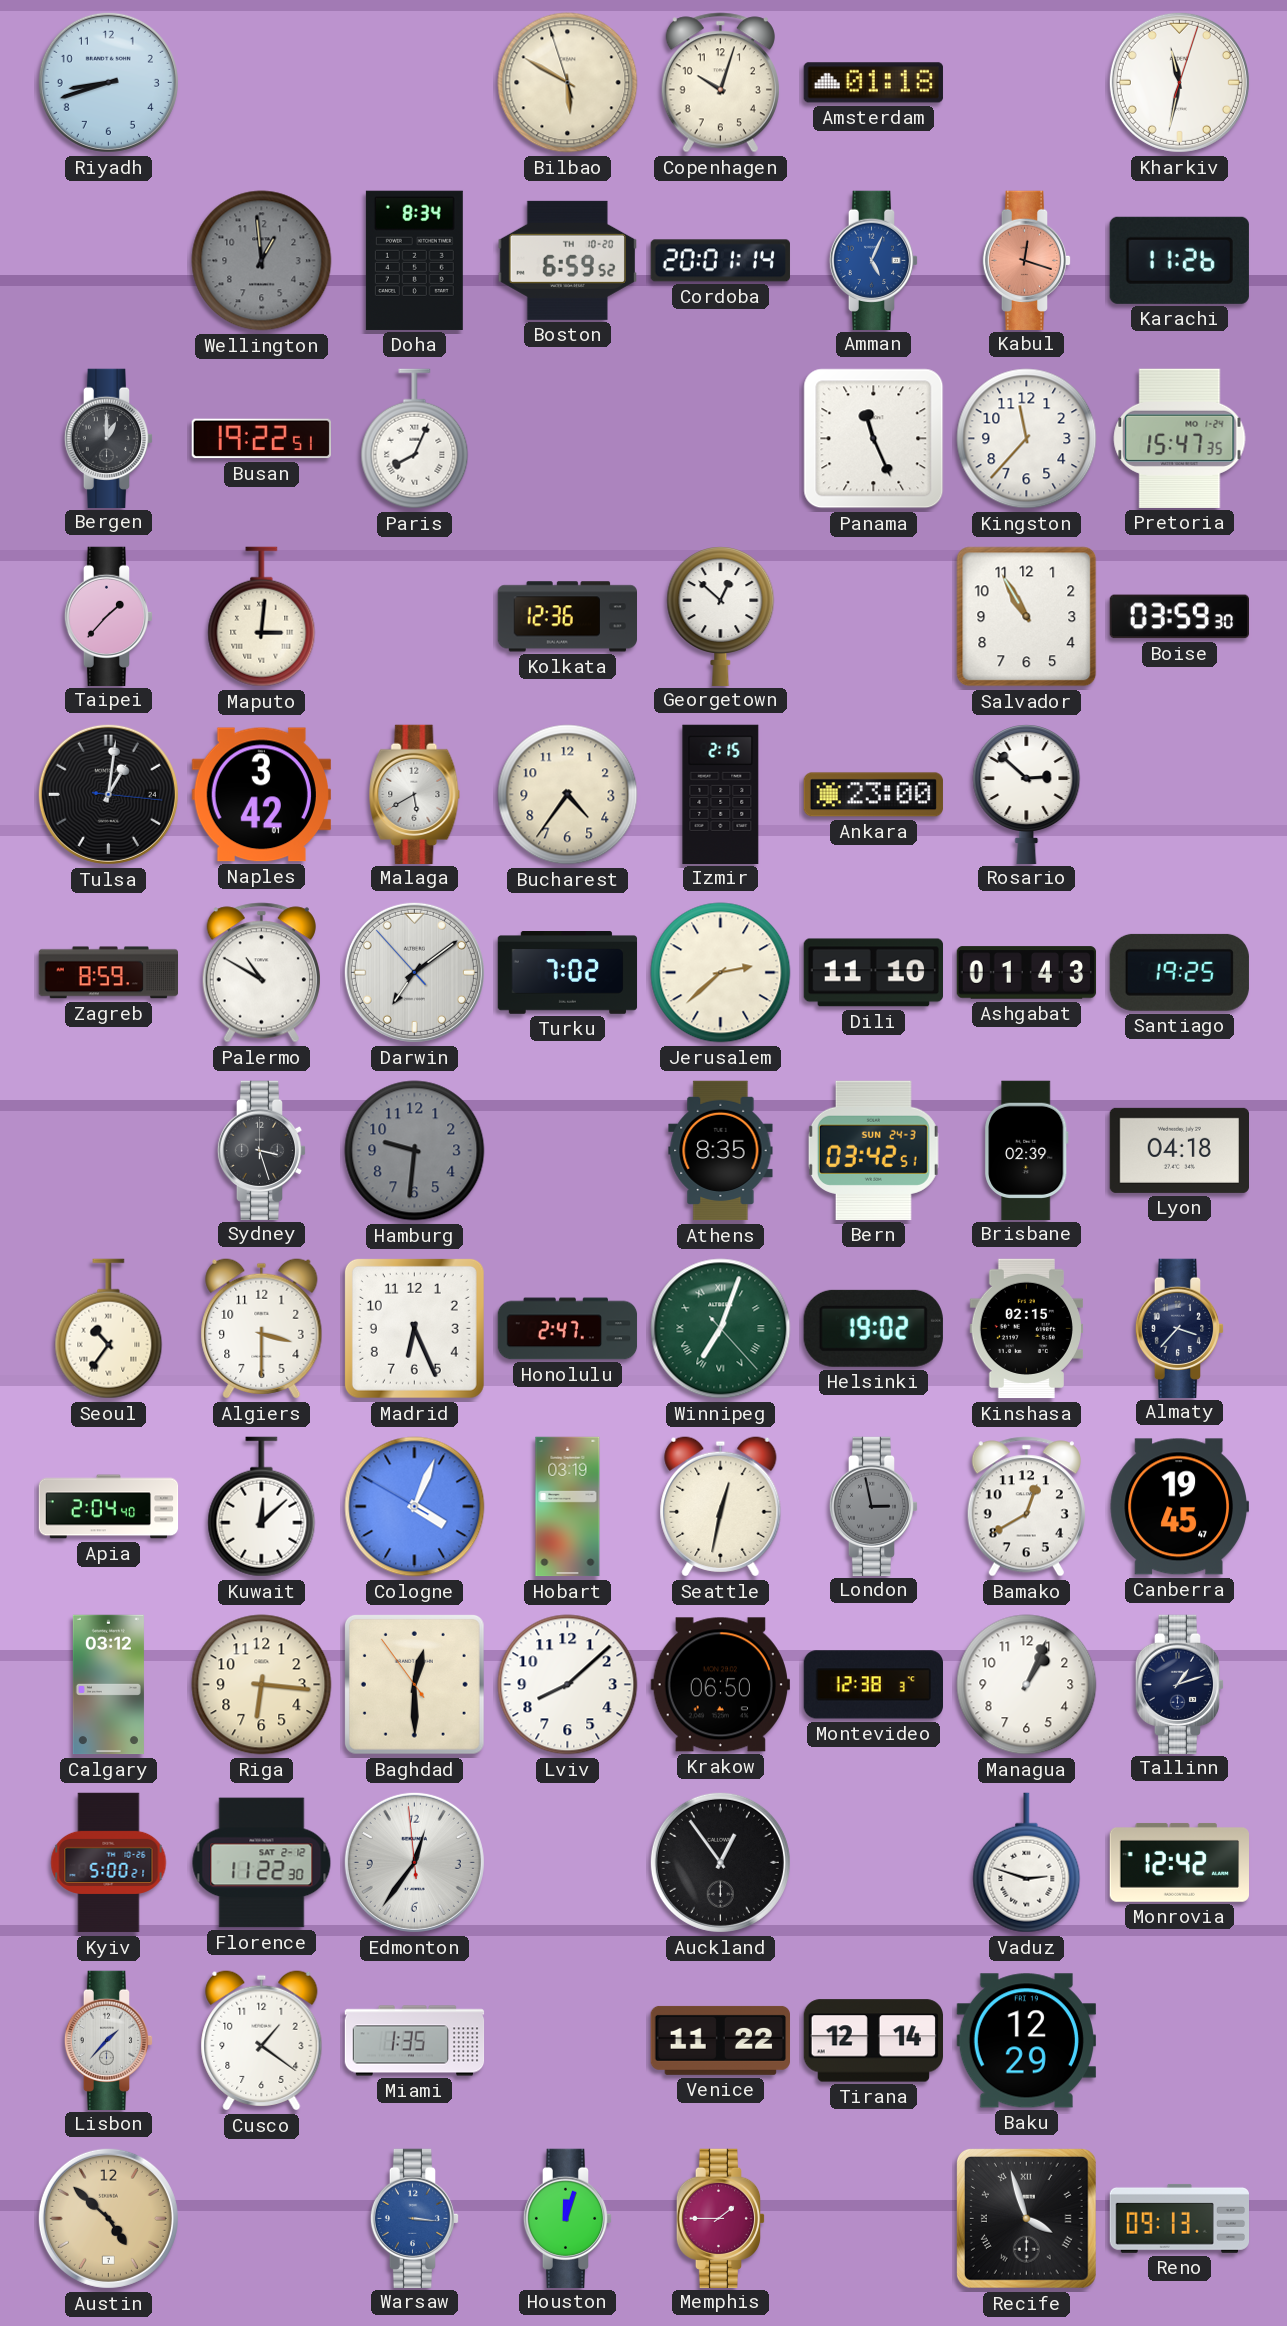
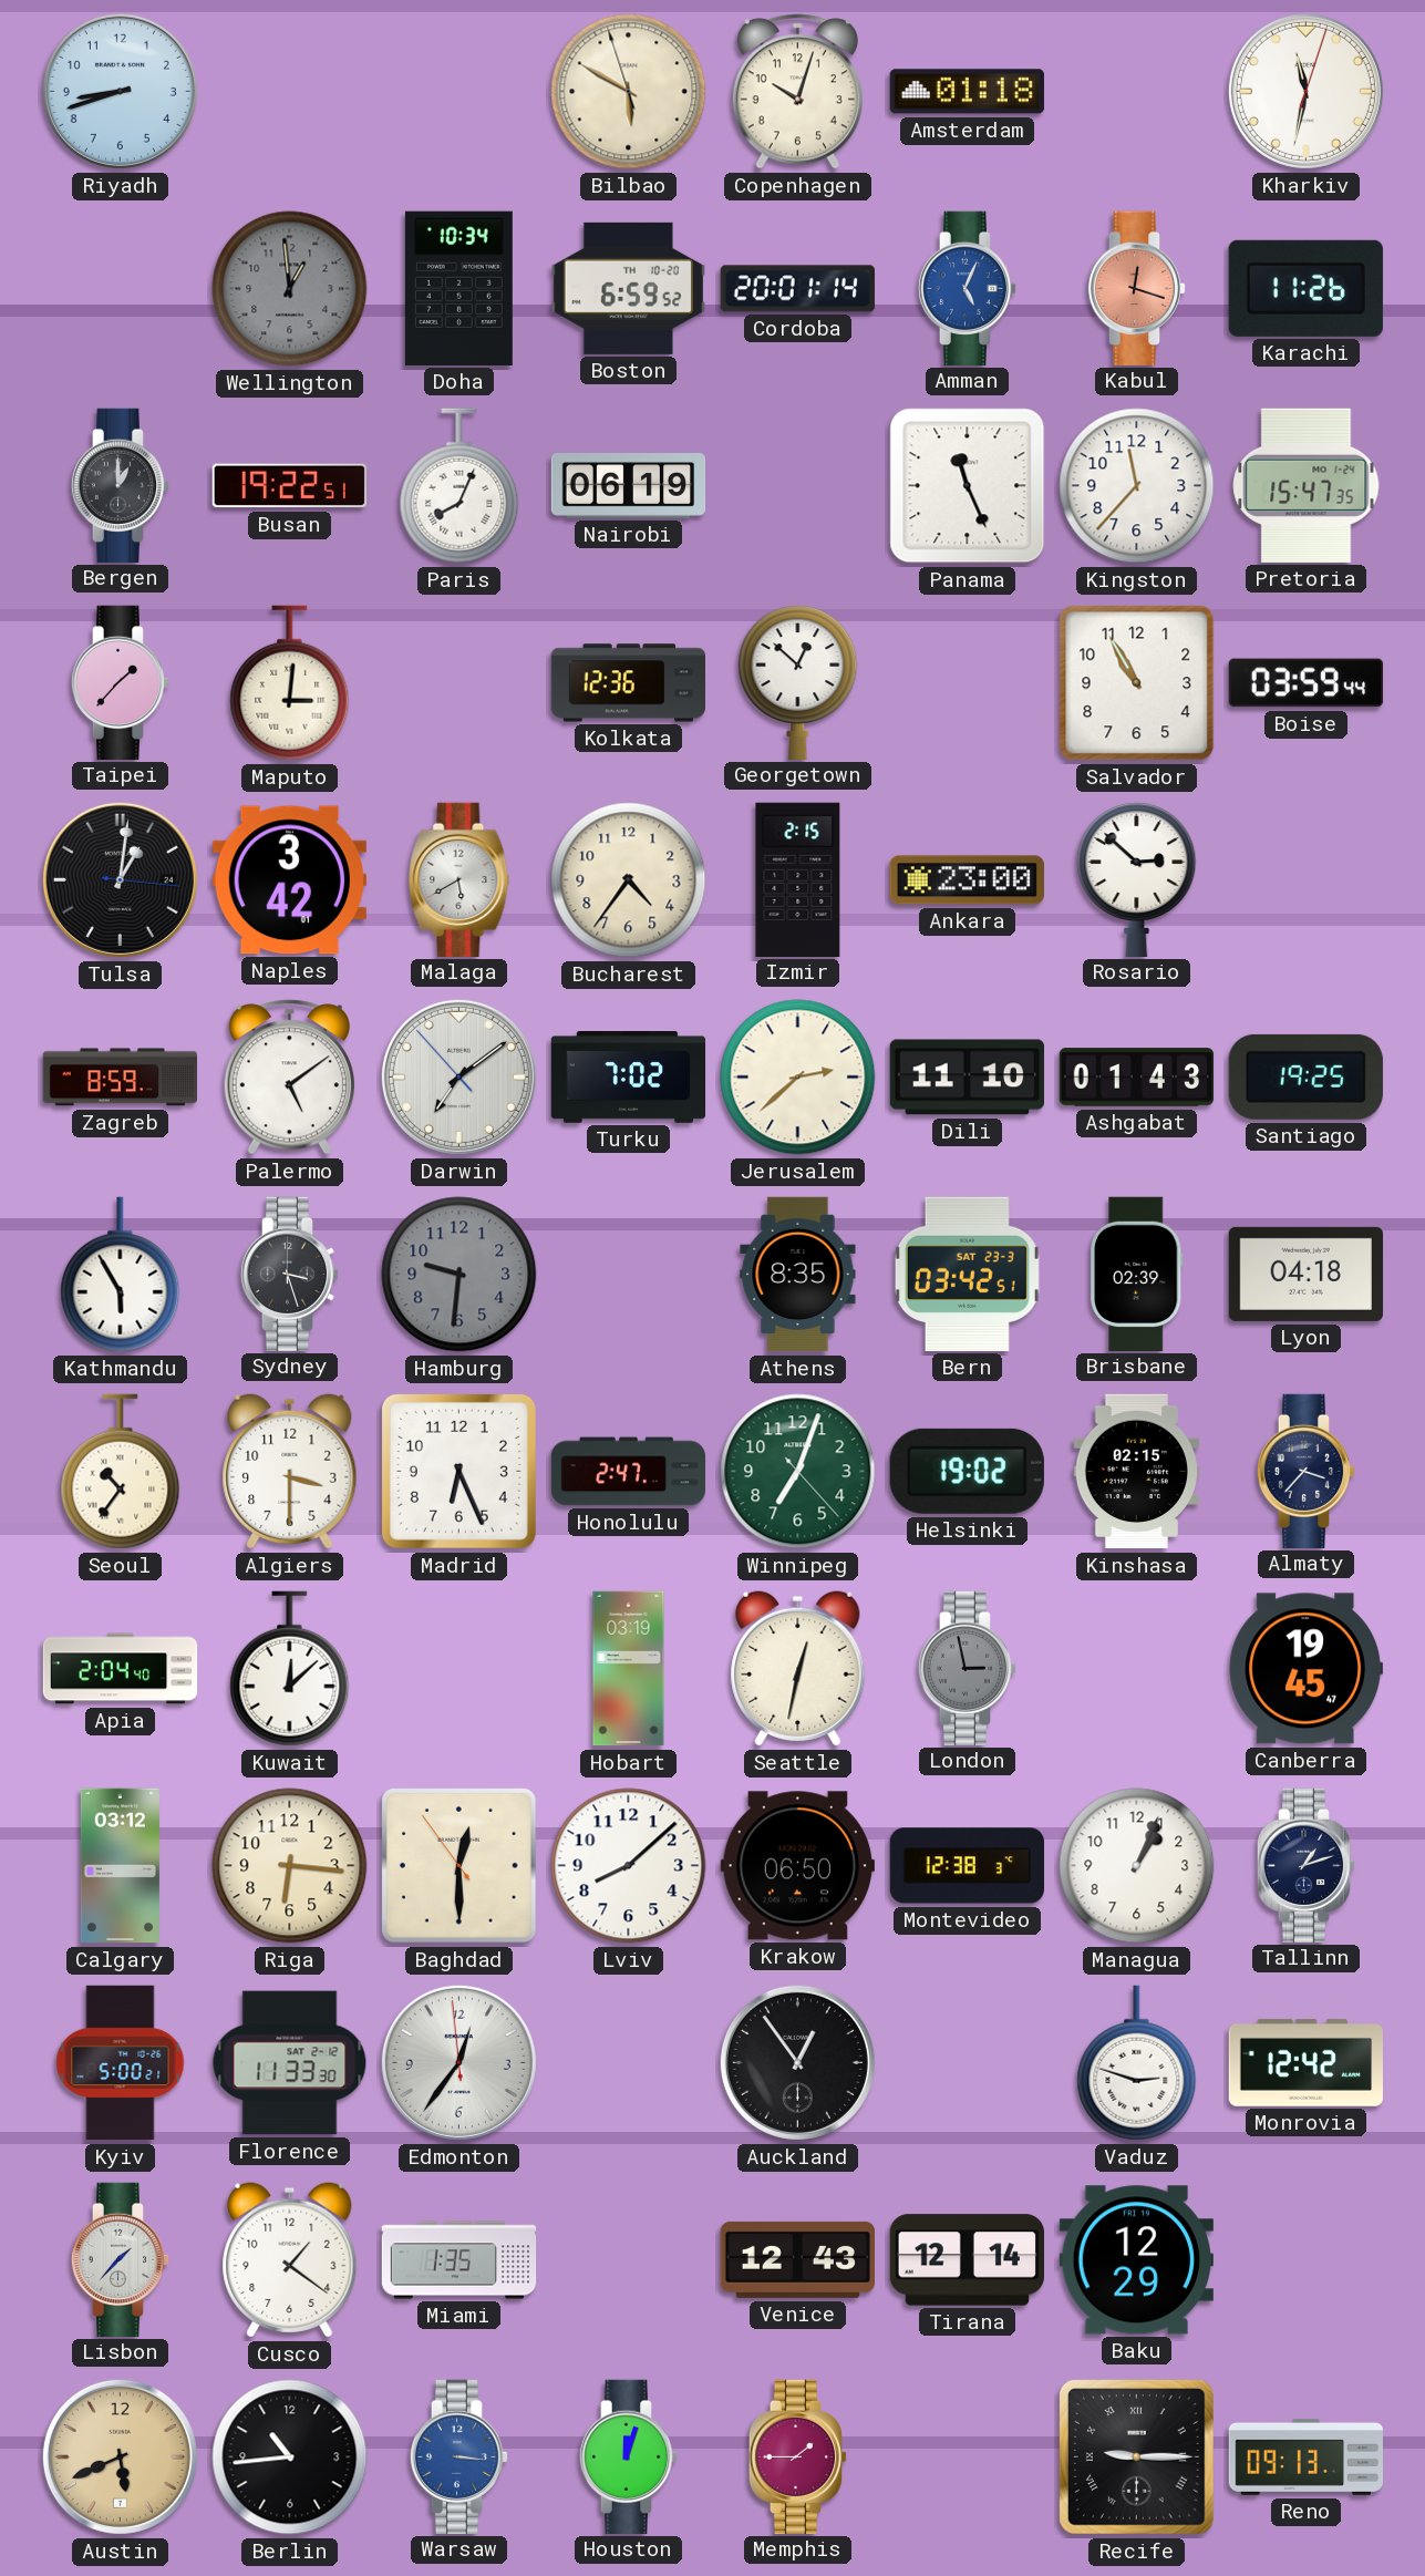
Doha: 8:34 -> 10:34 (458, 288)
Nairobi: none -> 06:19 (629, 486)
Boise: 03:59:30 -> 03:59:44 (1305, 683)
Palermo: 10:50 -> 5:09 (289, 1078)
Kathmandu: none -> 5:55 (121, 1275)
Bern date: SUN 24-3 -> SAT 23-3 (967, 1274)
Winnipeg numerals: Roman -> Arabic (798, 1472)
Cologne: 4:03 -> none (415, 1507)
Bamako: 12:40 -> none (1026, 1507)
Florence: 11:22 -> 11:33 (290, 2063)
Venice: 11:22 -> 12:43 (797, 2259)
Austin: 4:52 -> 5:41 (120, 2456)
Berlin: none -> 10:44 (290, 2457)
Recife: 3:57 -> 9:15 (1136, 2456)
